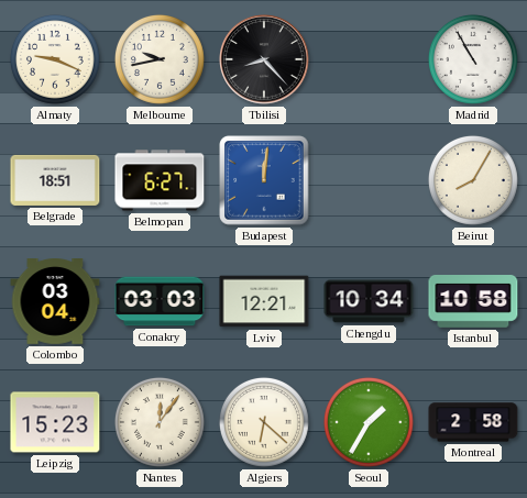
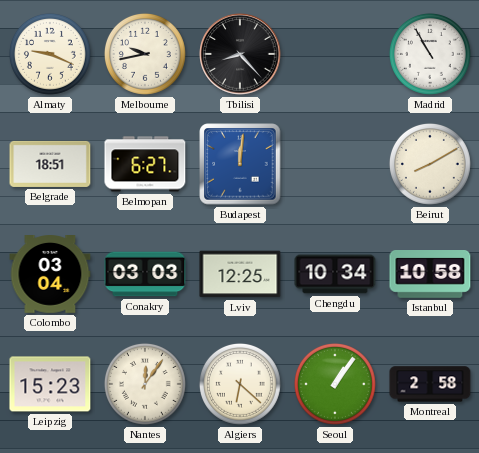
Beirut: 8:05 -> 8:10 (430, 164)
Lviv: 12:21 -> 12:25 (240, 274)
Seoul: 1:35 -> 1:06 (335, 384)
